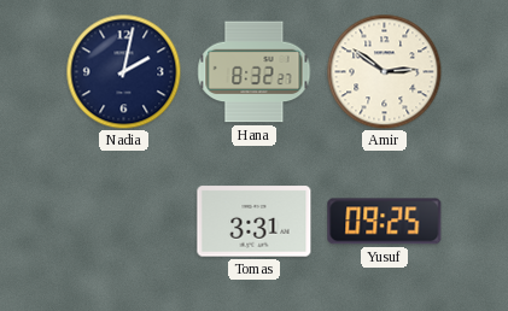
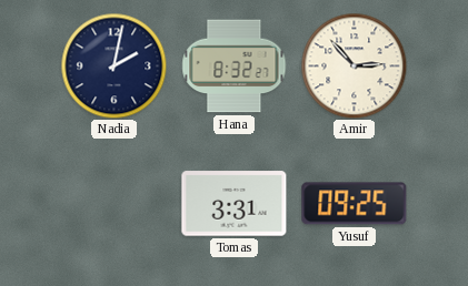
Amir: 2:51 -> 2:53 (354, 65)
